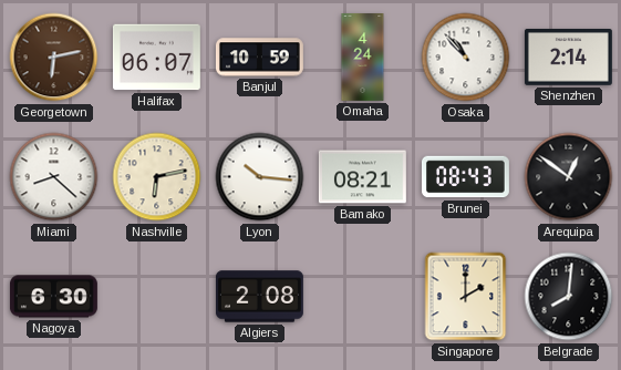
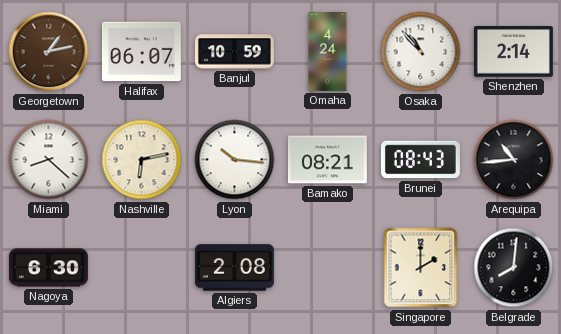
Georgetown: 6:13 -> 1:13 (49, 52)
Arequipa: 12:51 -> 10:44 (514, 160)
